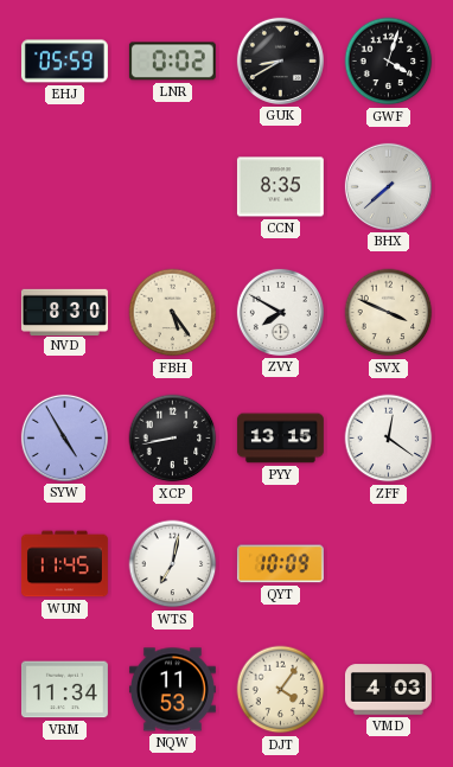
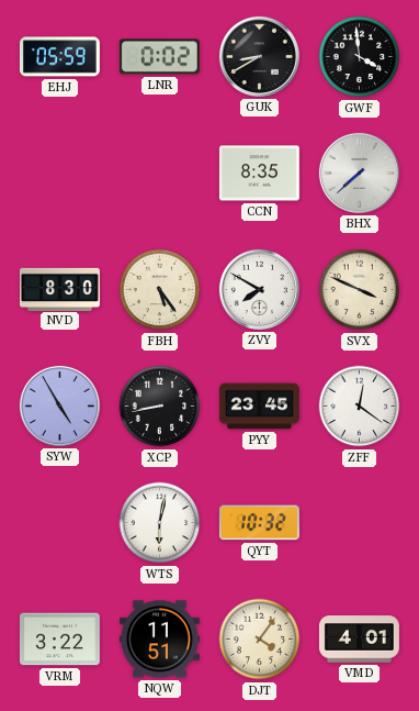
GWF: 4:03 -> 3:59 (360, 57)
PYY: 13:15 -> 23:45 (259, 407)
WUN: 11:45 -> none (64, 564)
WTS: 7:02 -> 6:02 (160, 523)
QYT: 10:09 -> 10:32 (259, 523)
VRM: 11:34 -> 3:22 (59, 640)
NQW: 11:53 -> 11:51 (159, 640)
VMD: 4:03 -> 4:01 (359, 640)
